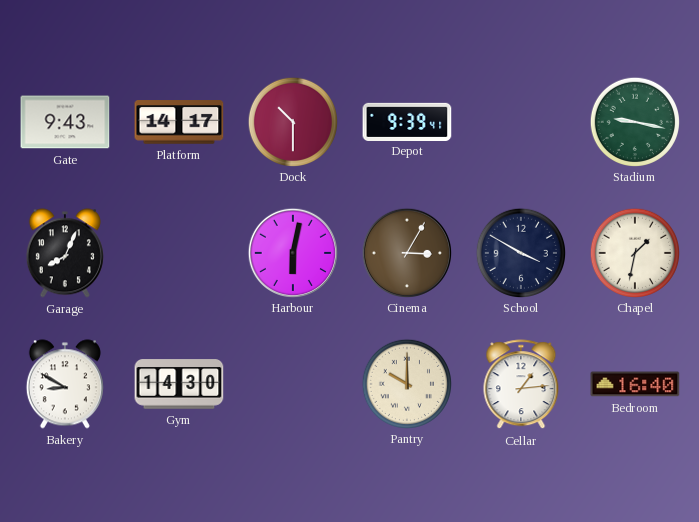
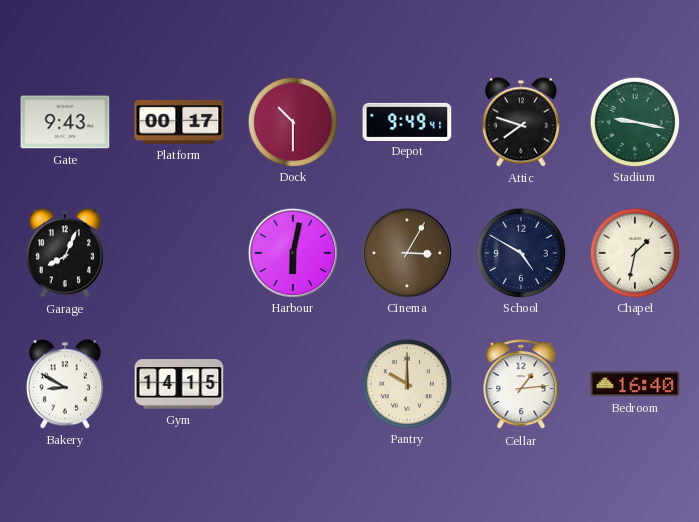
Platform: 14:17 -> 00:17 (179, 122)
Depot: 9:39 -> 9:49 (407, 121)
Attic: none -> 7:48 (521, 122)
School: 3:50 -> 4:50 (520, 252)
Gym: 14:30 -> 14:15 (179, 384)
